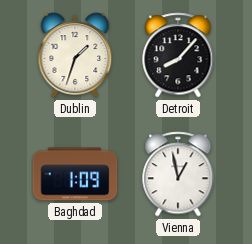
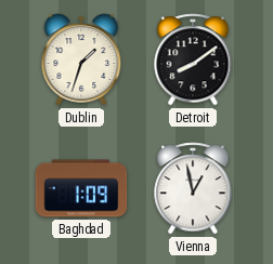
Detroit: 8:07 -> 8:09 (193, 60)
